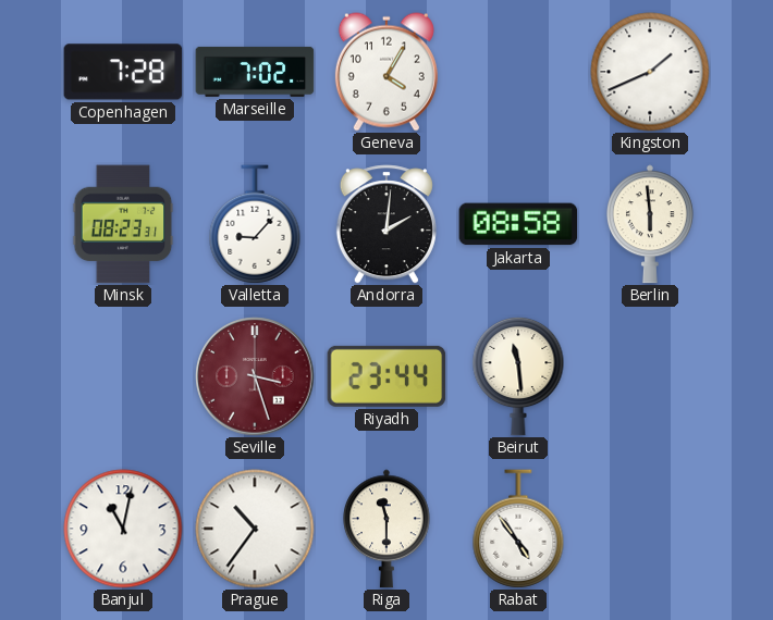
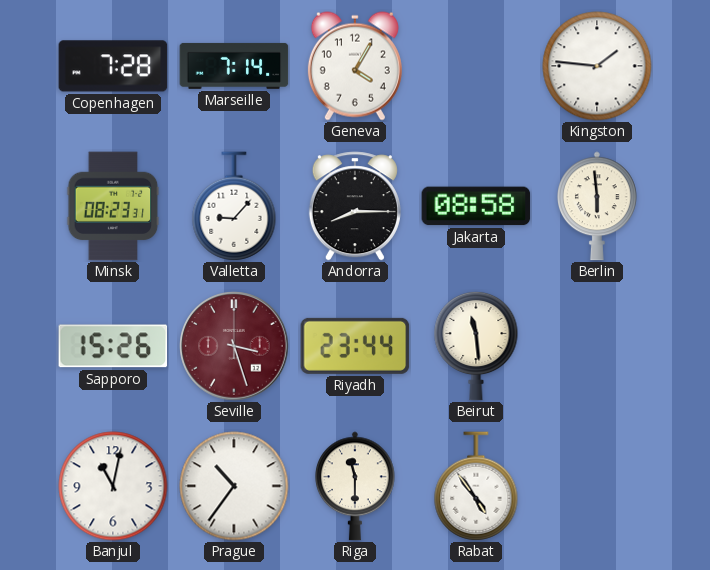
Marseille: 7:02 -> 7:14 (234, 66)
Kingston: 1:41 -> 1:46 (597, 66)
Andorra: 2:01 -> 8:15 (355, 206)
Sapporo: none -> 15:26 (113, 346)
